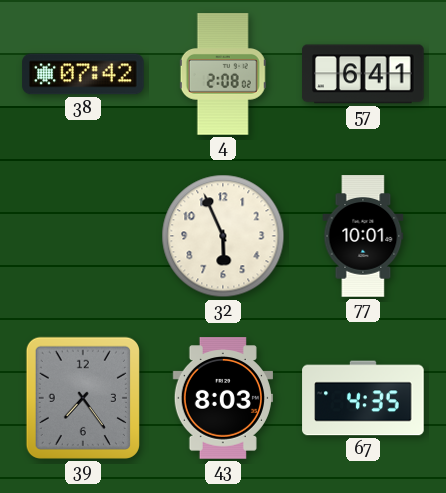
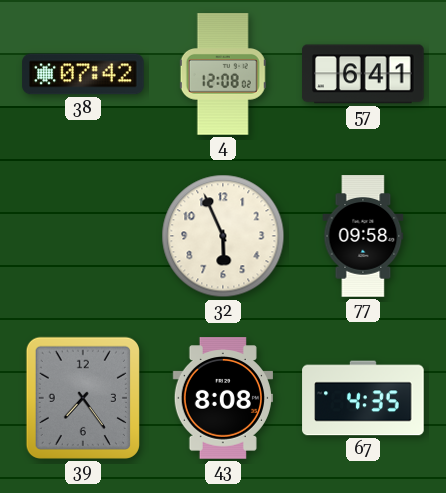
4: 2:08 -> 12:08 (223, 74)
77: 10:01 -> 09:58 (363, 236)
43: 8:03 -> 8:08 (222, 398)
